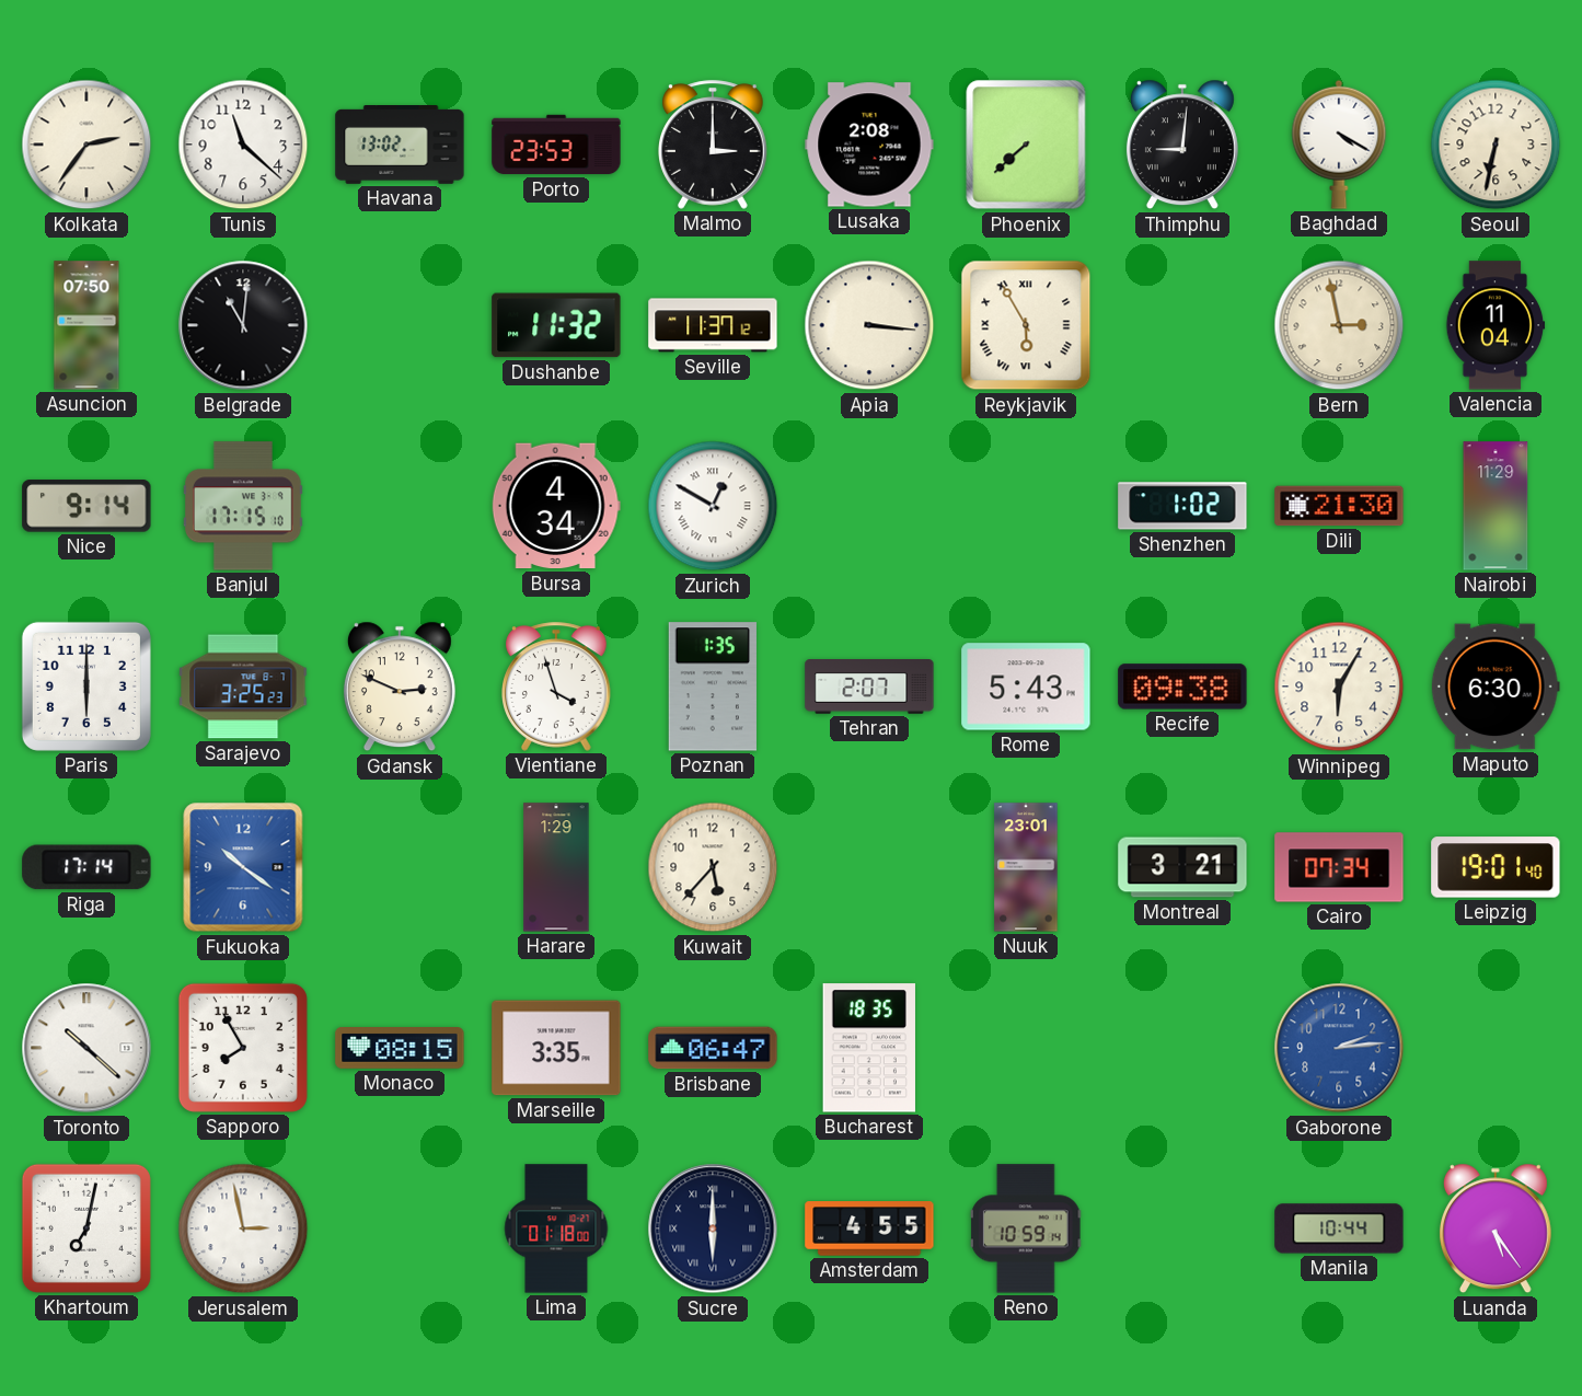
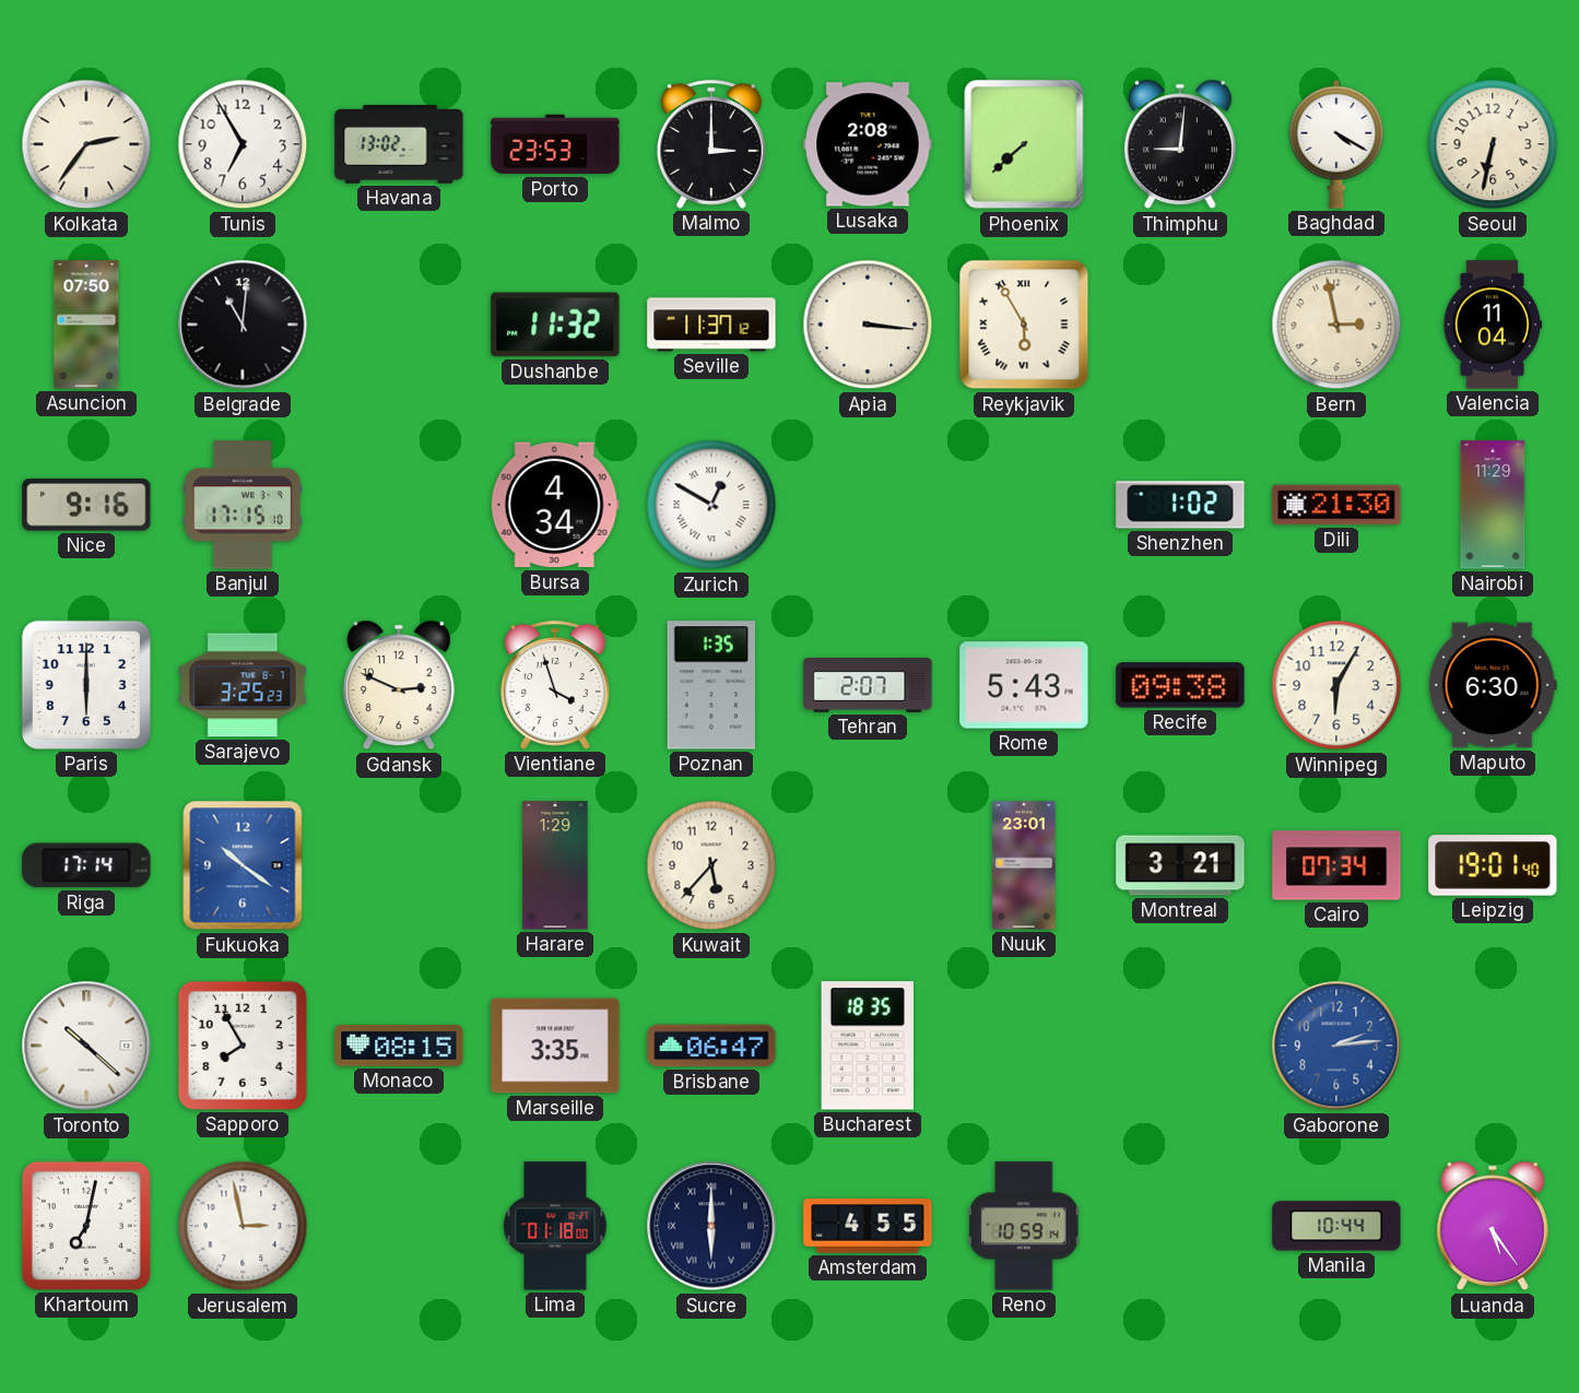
Tunis: 11:22 -> 6:55 (243, 144)
Nice: 9:14 -> 9:16 (86, 505)
